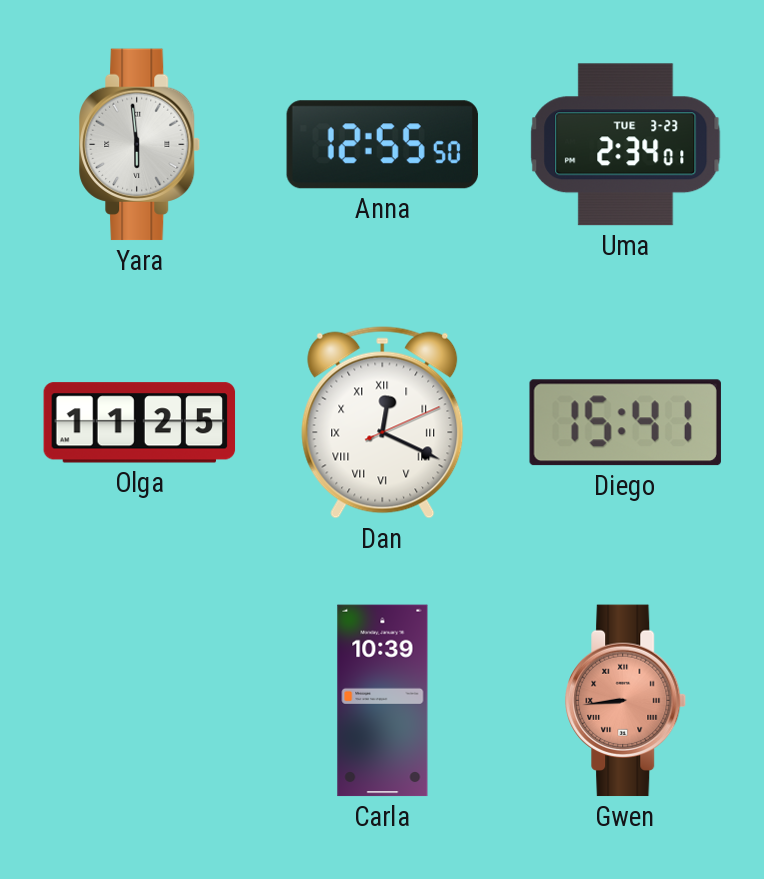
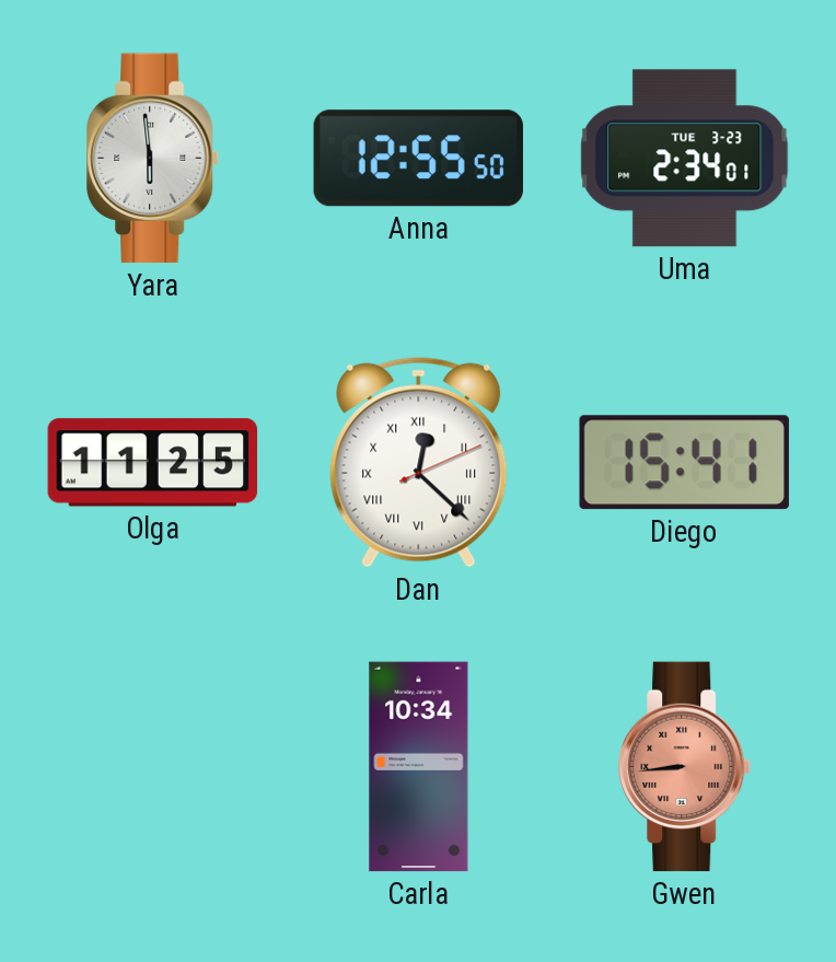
Dan: 12:19 -> 12:22 (419, 462)
Carla: 10:39 -> 10:34 (419, 767)
